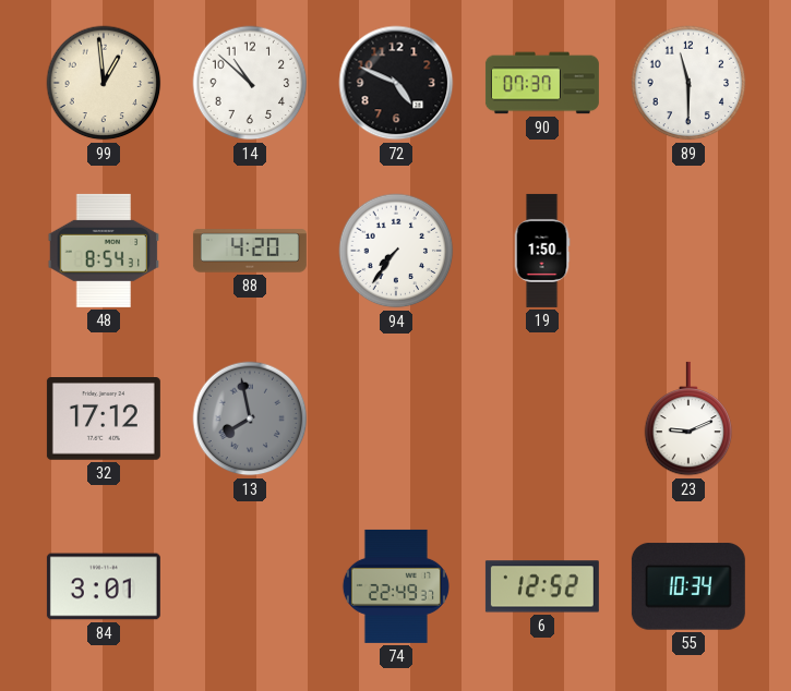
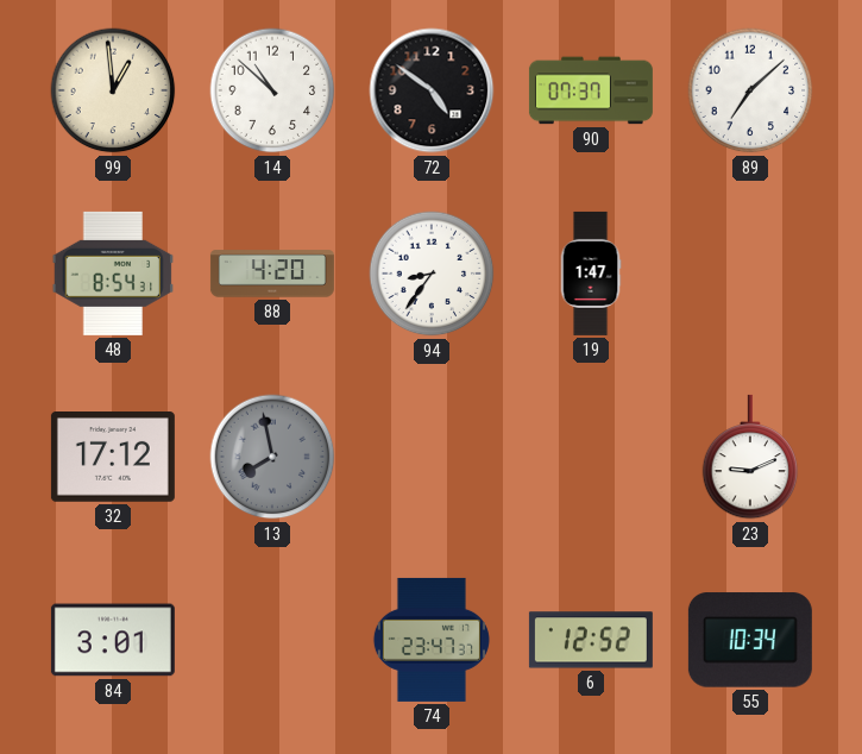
72: 4:49 -> 4:51 (432, 90)
89: 11:30 -> 7:08 (750, 90)
94: 7:36 -> 8:36 (432, 274)
19: 1:50 -> 1:47 (591, 274)
74: 22:49 -> 23:47 (432, 640)
